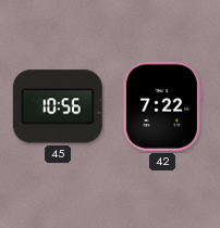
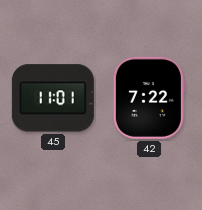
45: 10:56 -> 11:01 (53, 98)
